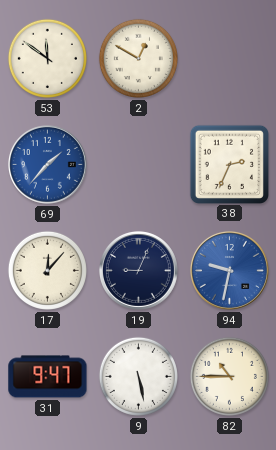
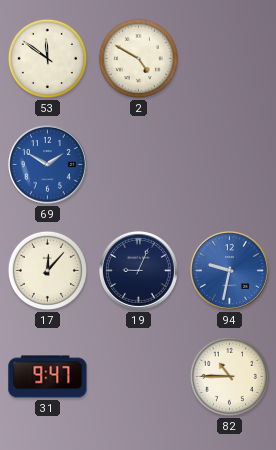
2: 12:50 -> 4:50 (138, 58)
69: 1:37 -> 1:50 (47, 164)
38: 2:34 -> none (229, 164)
9: 5:28 -> none (138, 376)
